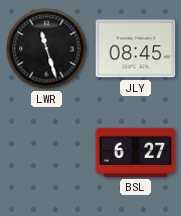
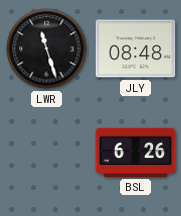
JLY: 08:45 -> 08:48 (136, 49)
BSL: 6:27 -> 6:26 (136, 152)
